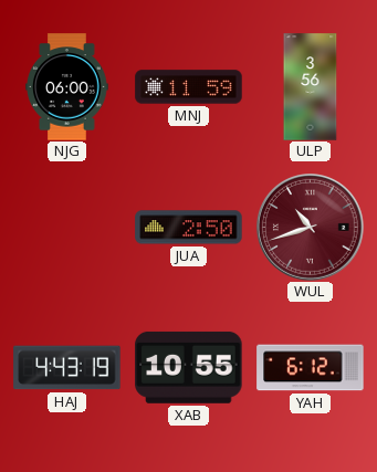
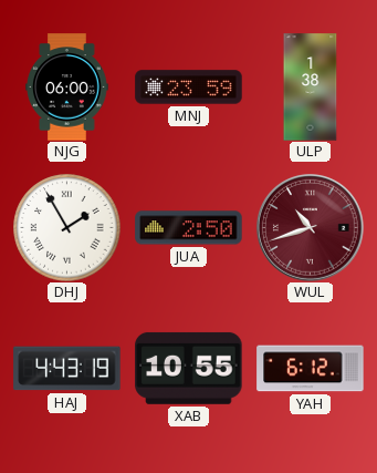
MNJ: 11:59 -> 23:59 (189, 88)
ULP: 3:56 -> 1:38 (311, 88)
DHJ: none -> 1:55 (67, 228)
